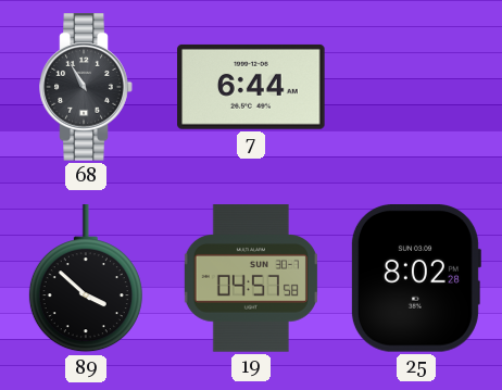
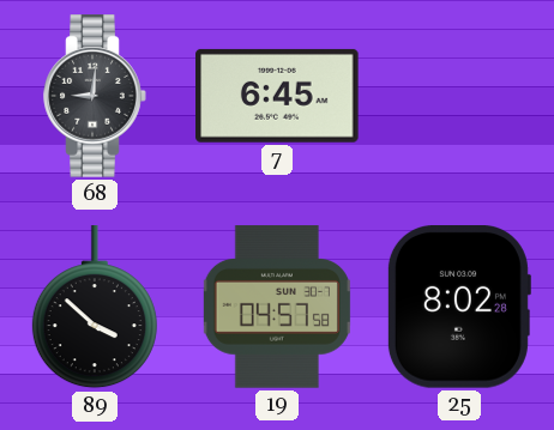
68: 10:55 -> 9:01 (95, 96)
7: 6:44 -> 6:45 (277, 96)
